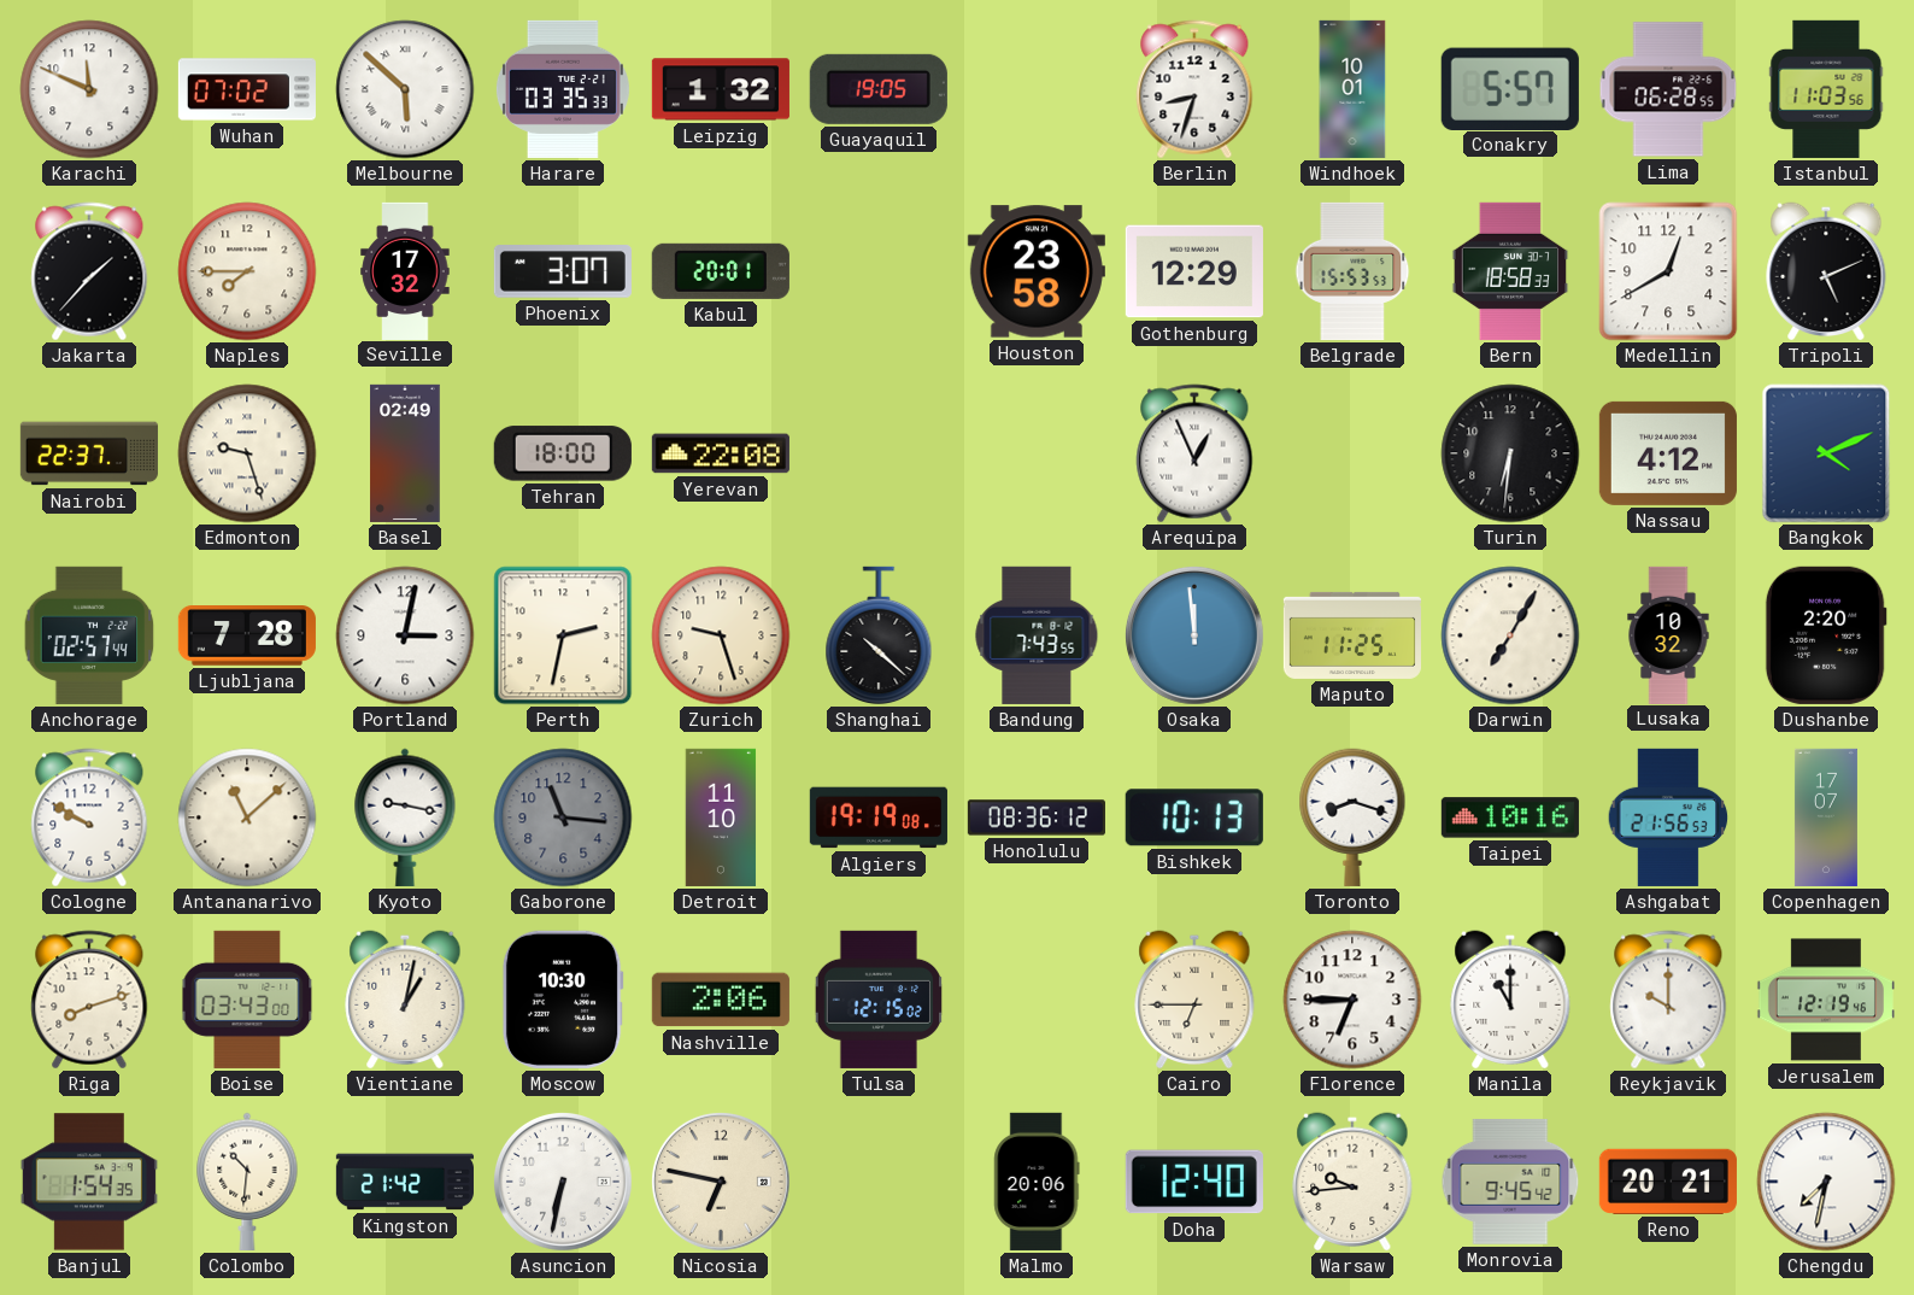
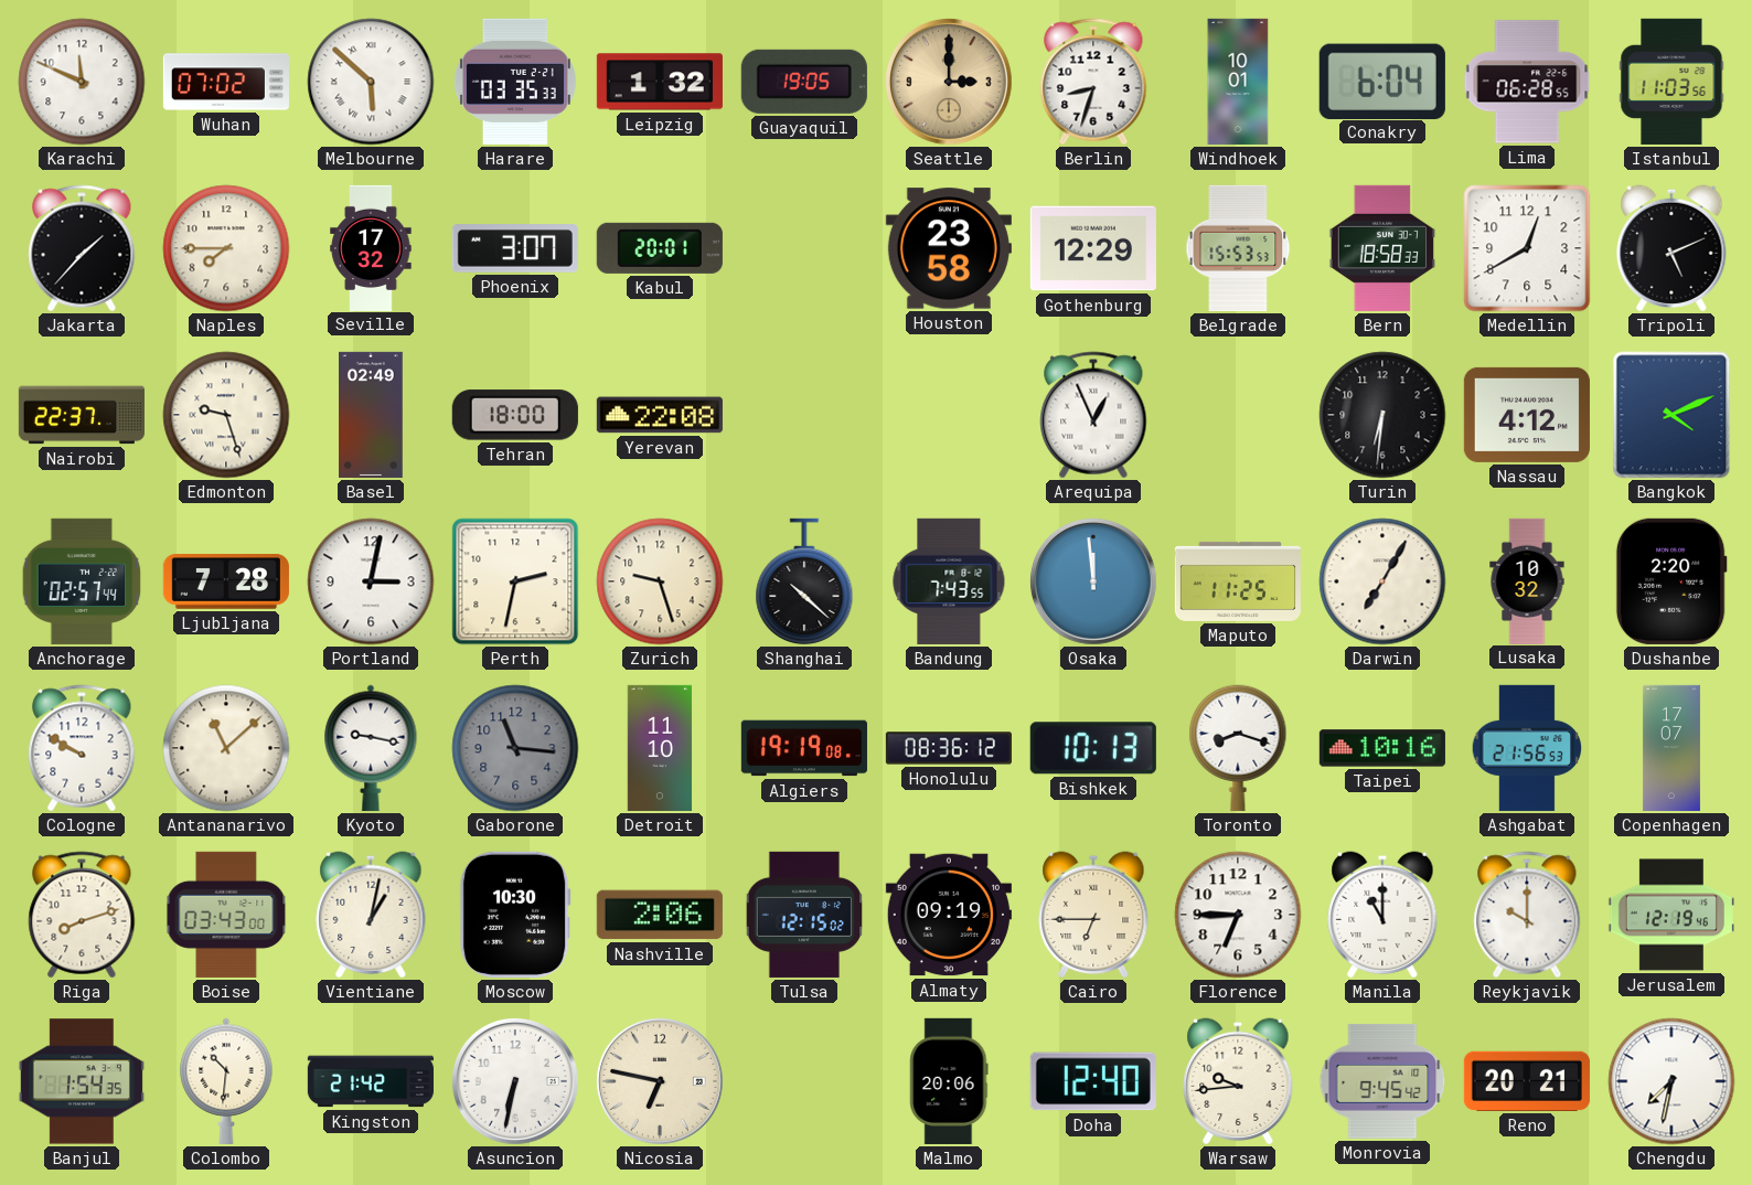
Seattle: none -> 3:00 (949, 82)
Conakry: 5:57 -> 6:04 (1382, 81)
Almaty: none -> 09:19 (949, 915)
